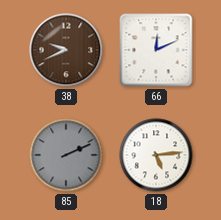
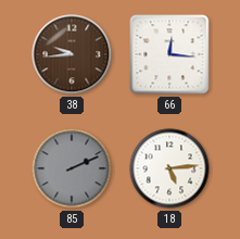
38: 9:41 -> 9:44 (72, 54)
66: 12:11 -> 12:16 (169, 54)
